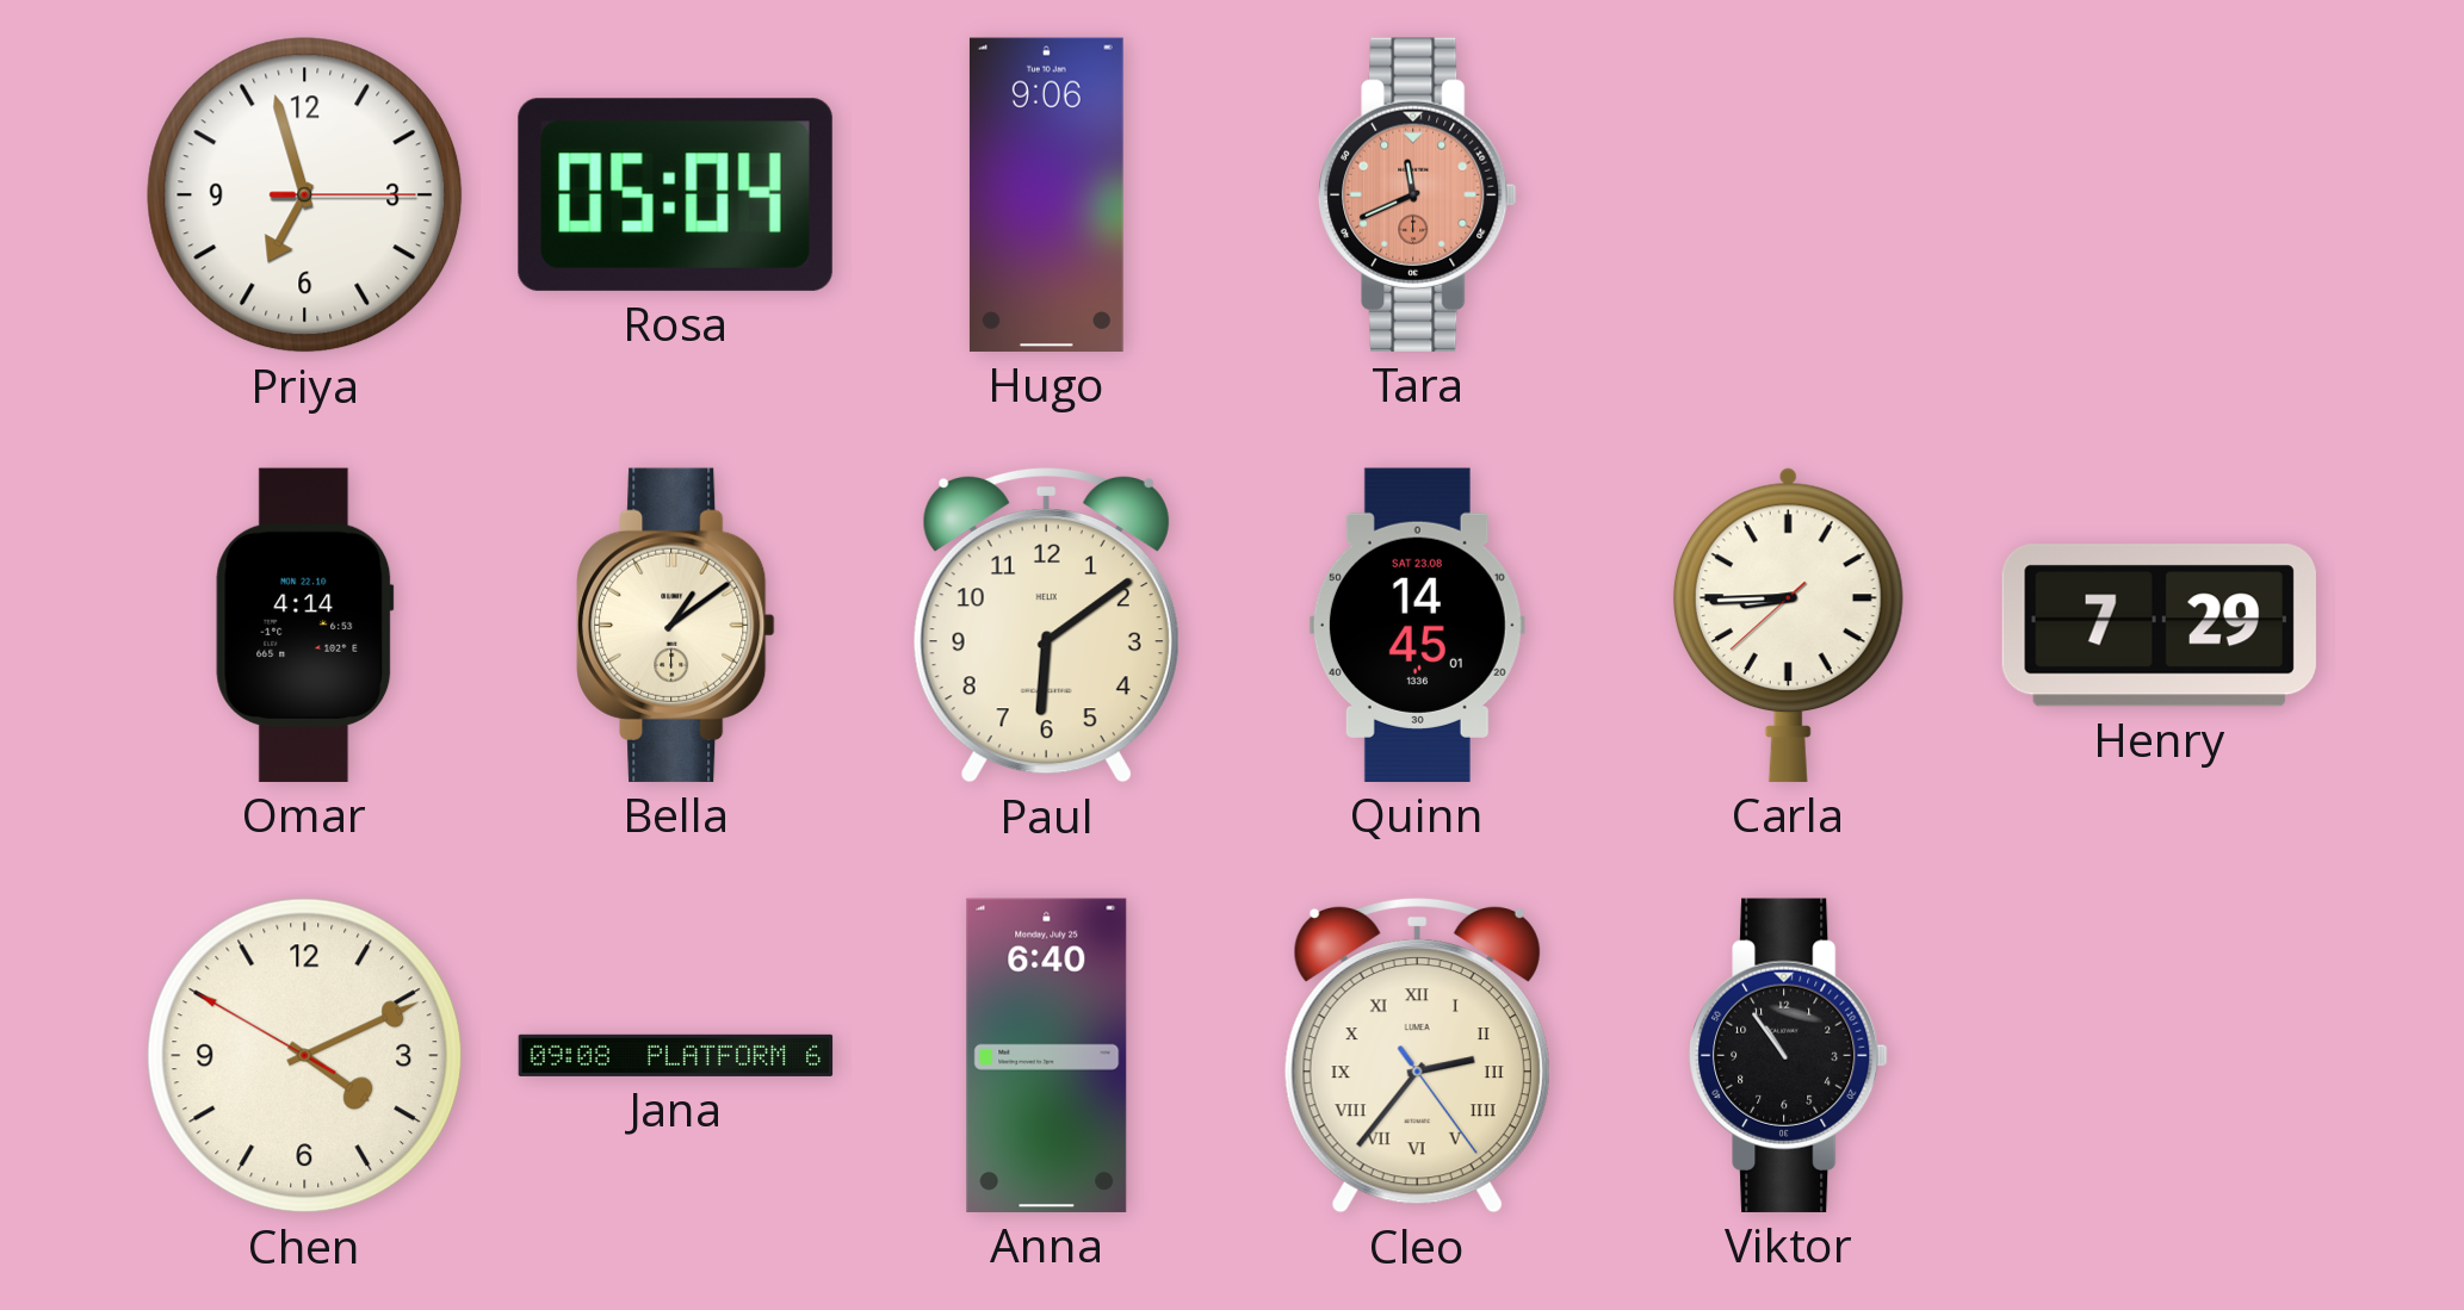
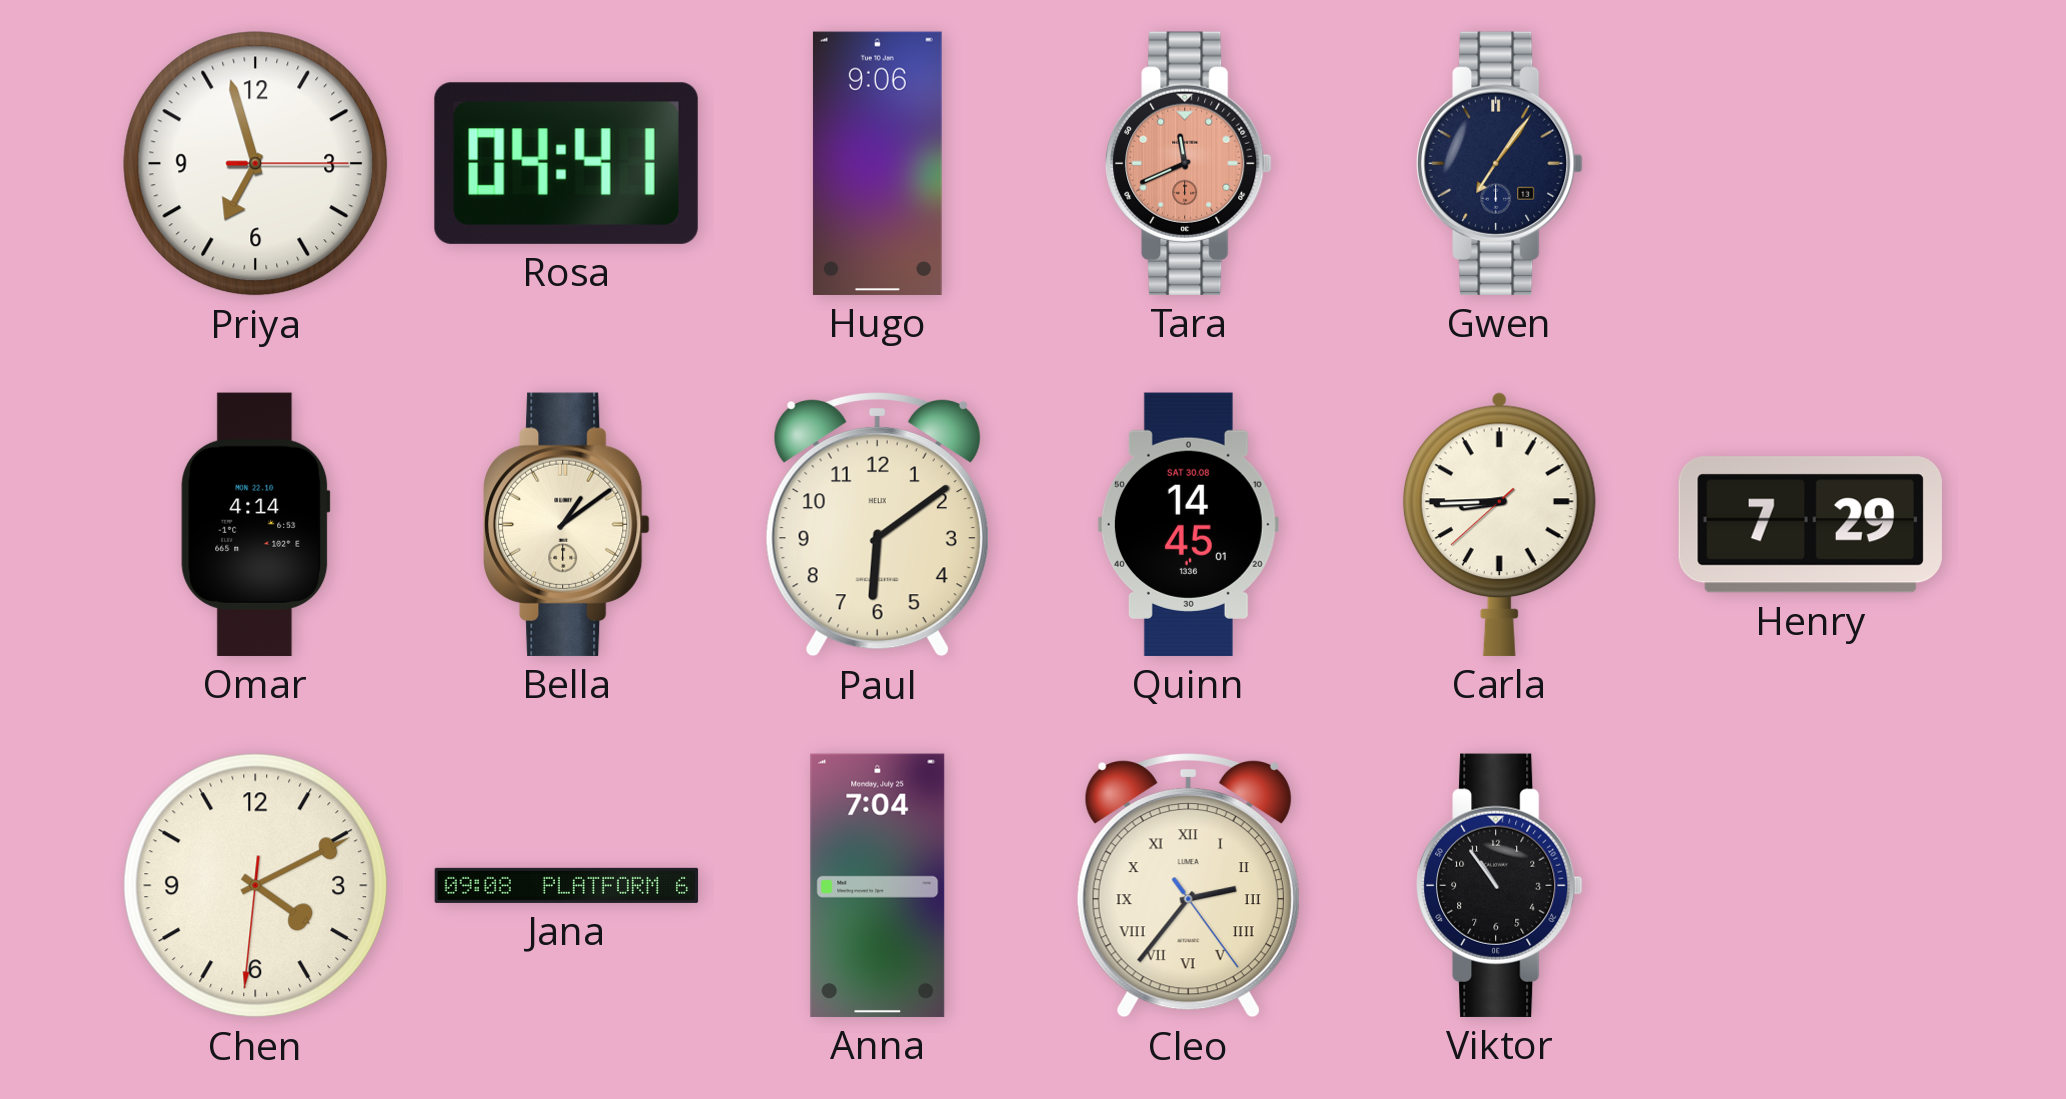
Rosa: 05:04 -> 04:41 (566, 163)
Gwen: none -> 7:06 (1500, 163)
Quinn date: SAT 23.08 -> SAT 30.08 (1188, 524)
Chen: 4:10:50 -> 4:10:31 (256, 886)
Anna: 6:40 -> 7:04 (878, 885)
